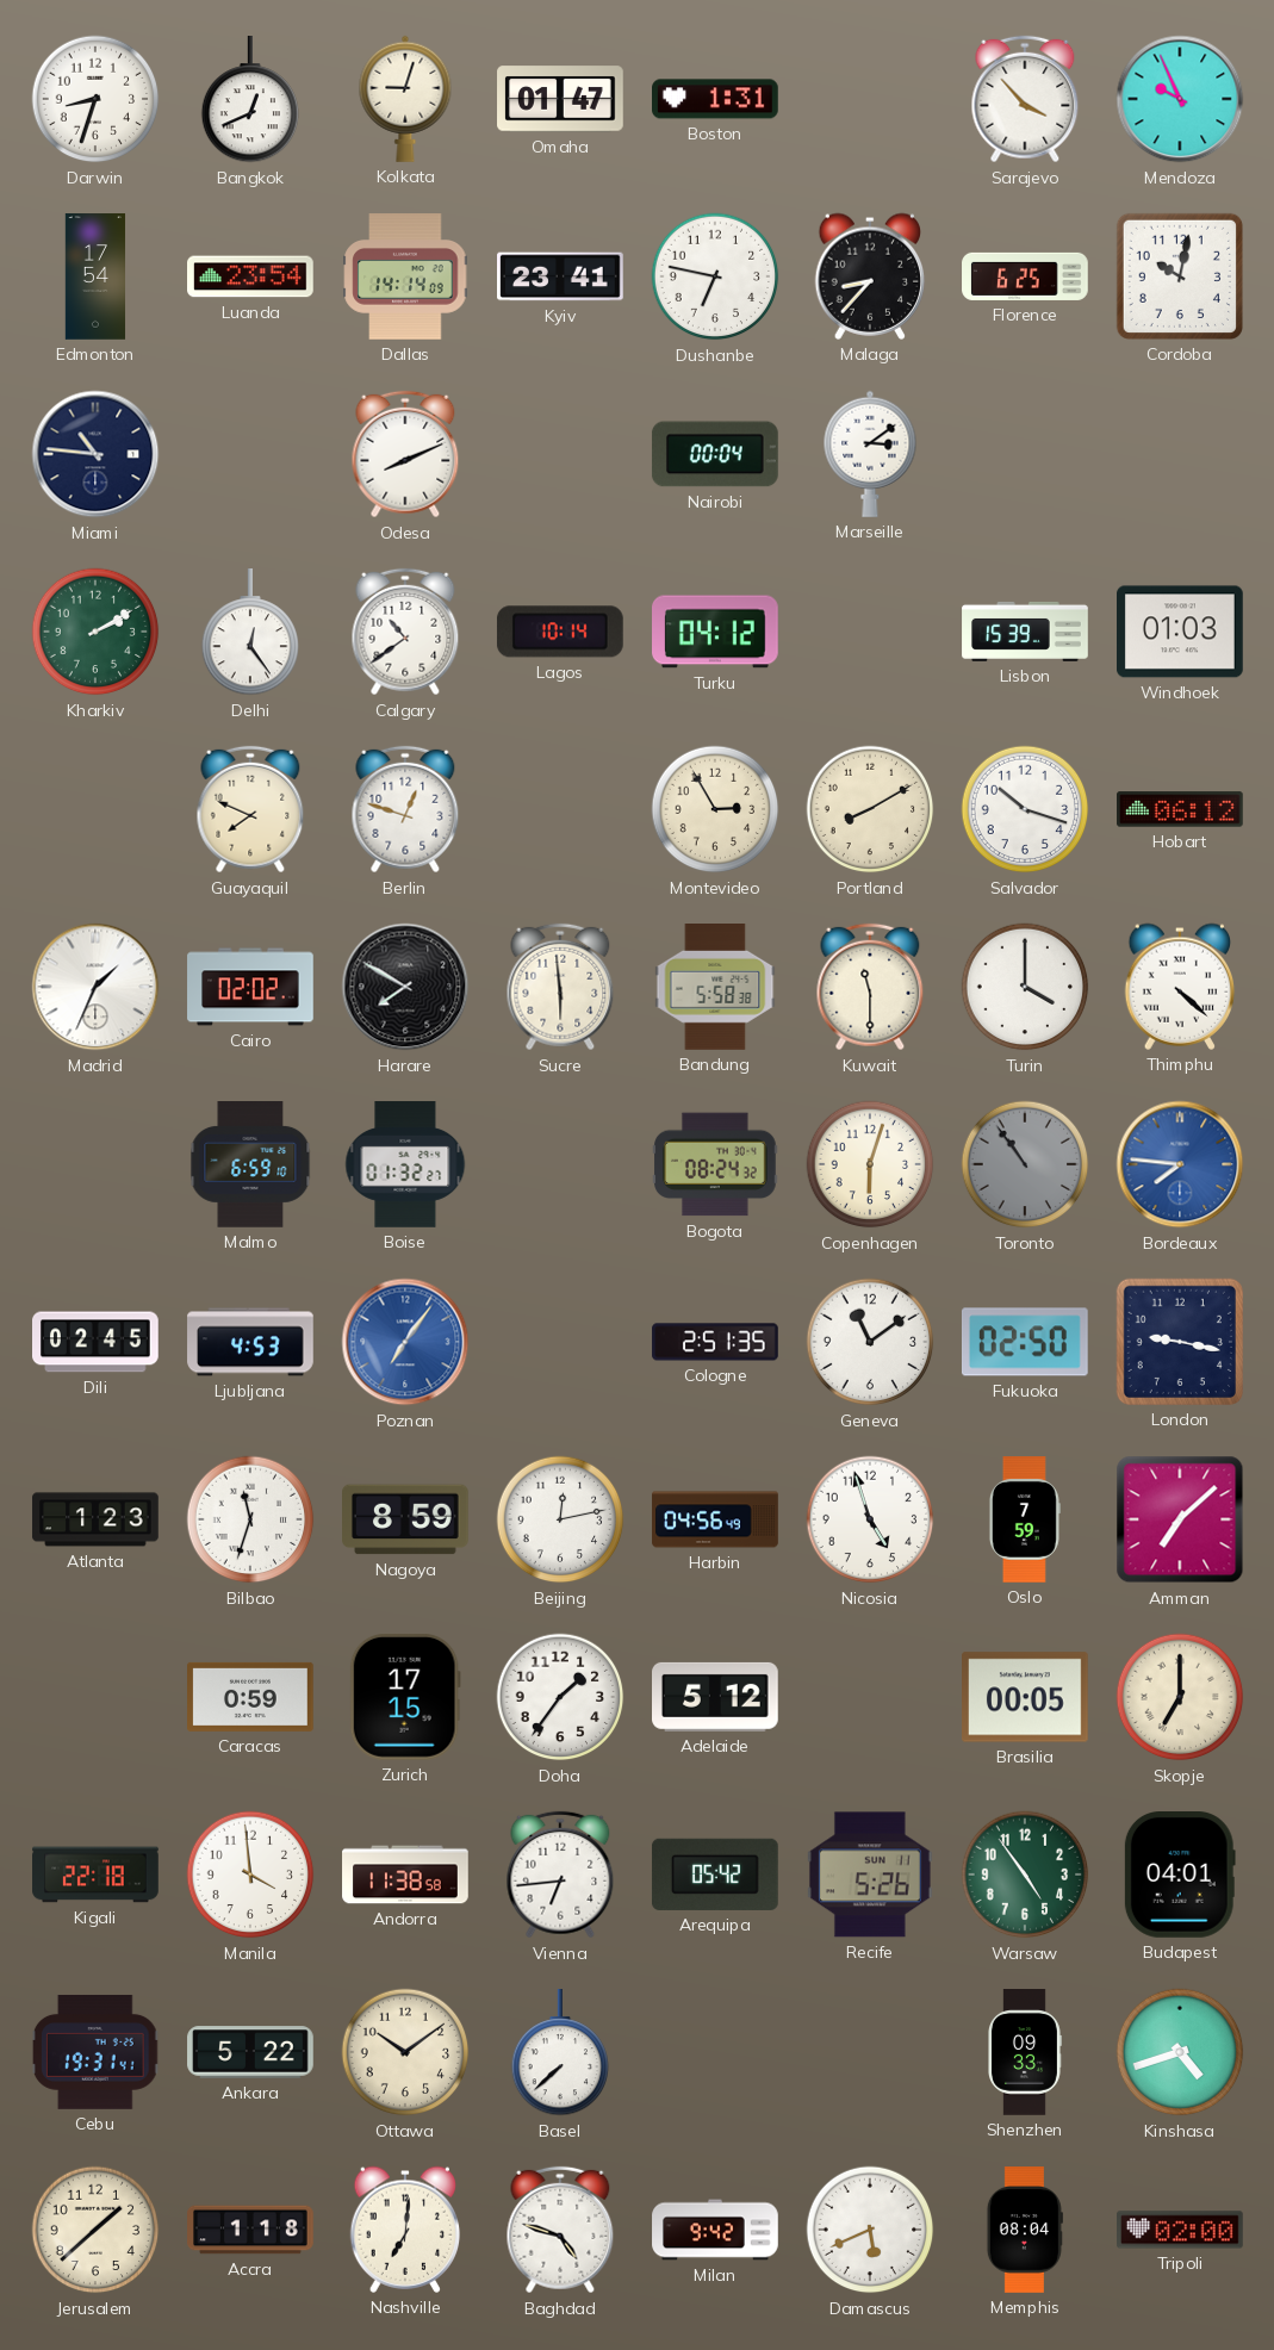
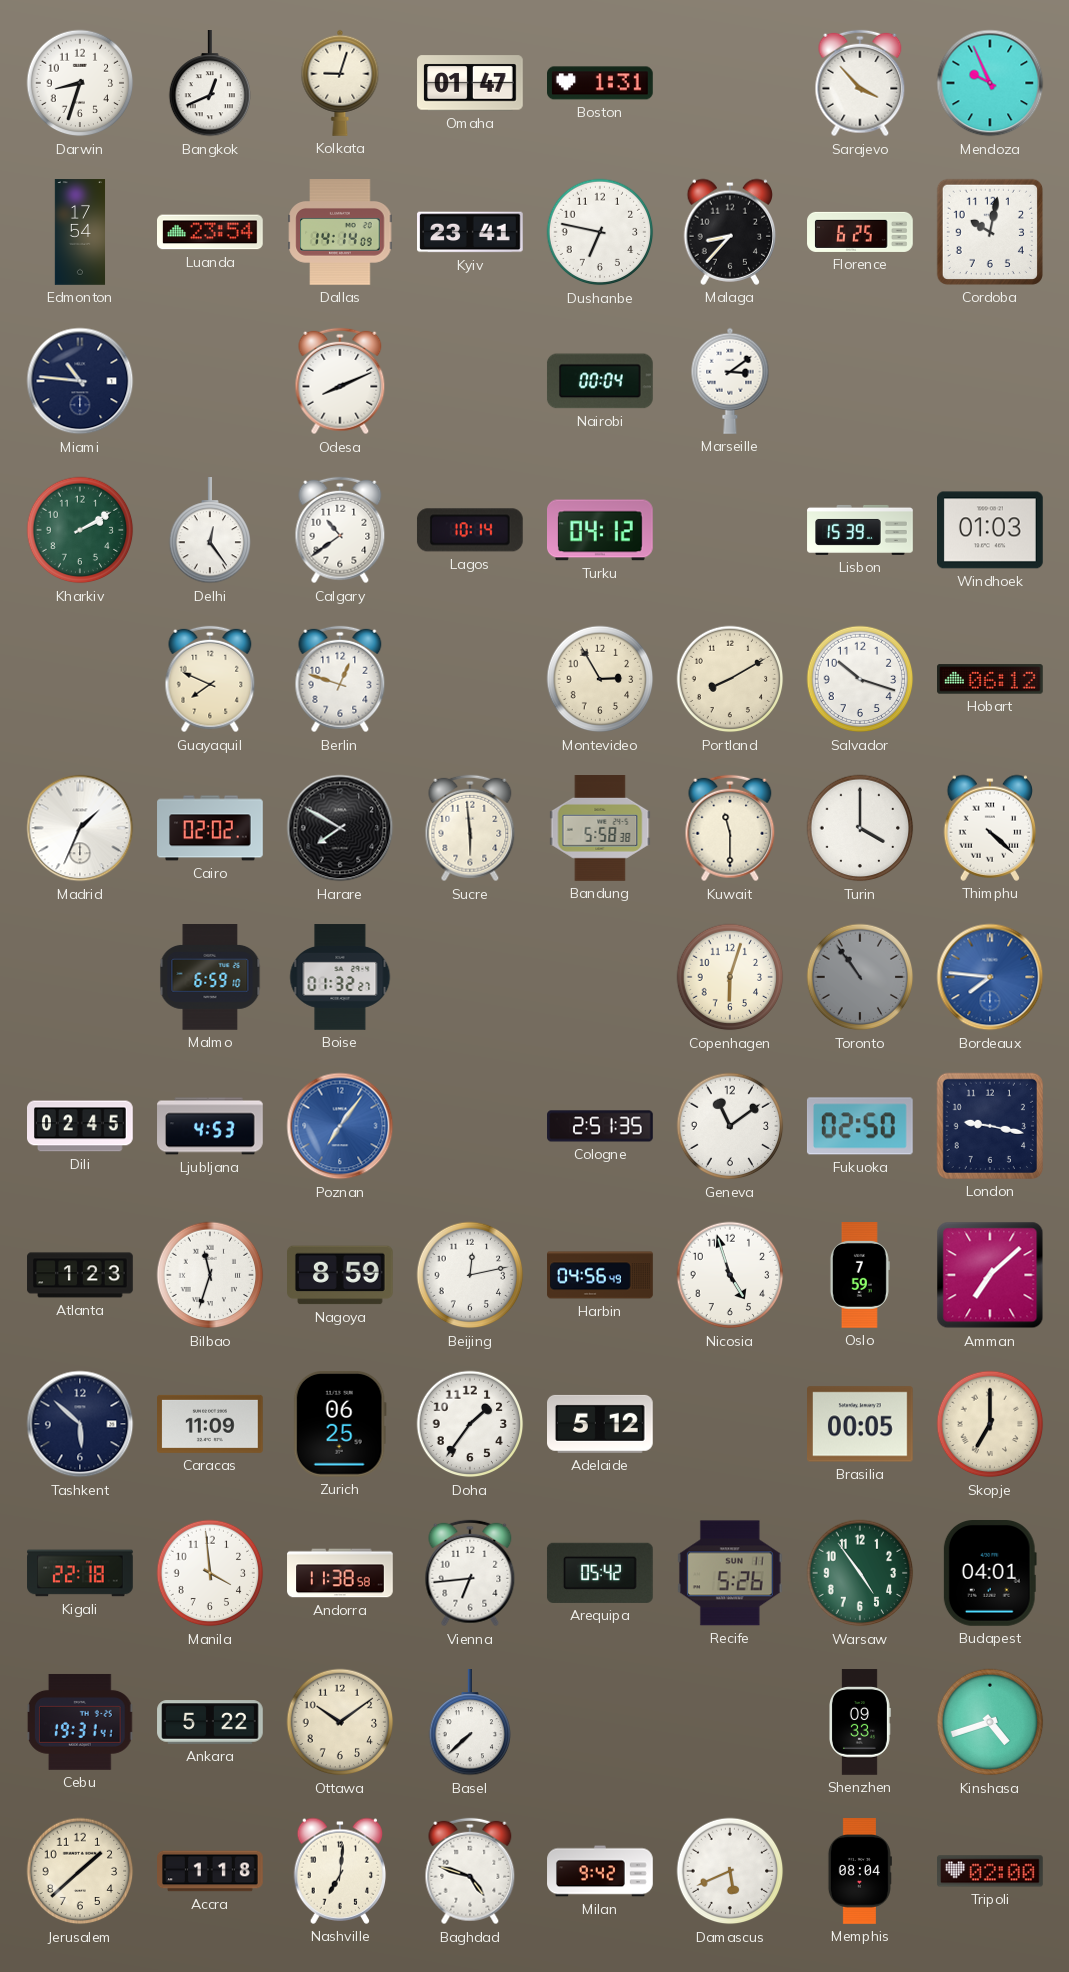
Bogota: 08:24 -> none (716, 1164)
Tashkent: none -> 5:52 (80, 1424)
Caracas: 0:59 -> 11:09 (211, 1424)
Zurich: 17:15 -> 06:25 (340, 1424)
